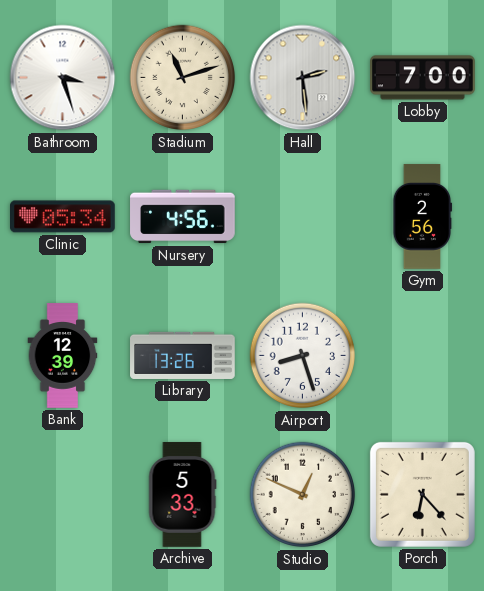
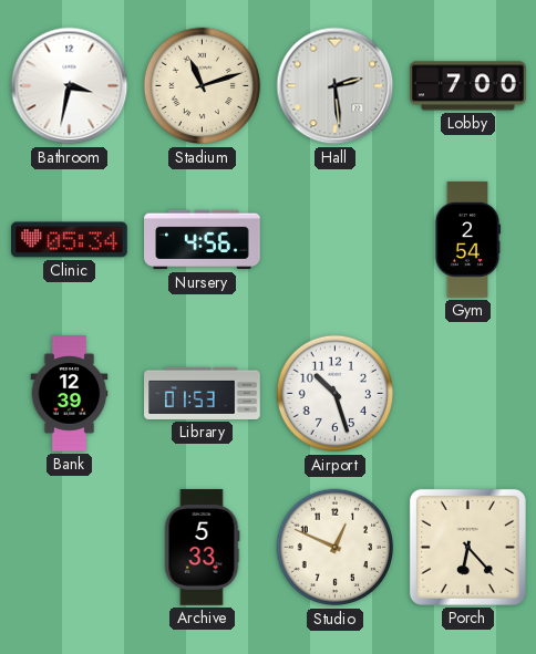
Bathroom: 3:27 -> 3:32 (70, 86)
Gym: 2:56 -> 2:54 (467, 240)
Library: 13:26 -> 01:53 (203, 393)
Airport: 8:27 -> 10:27 (336, 394)
